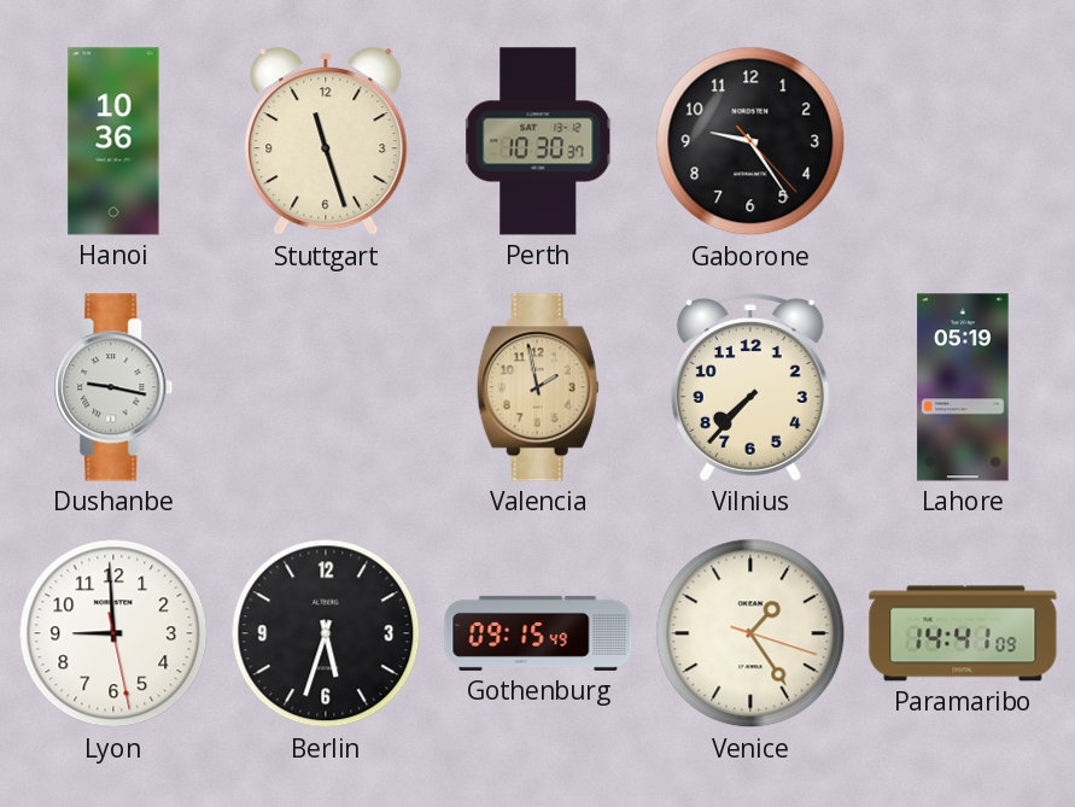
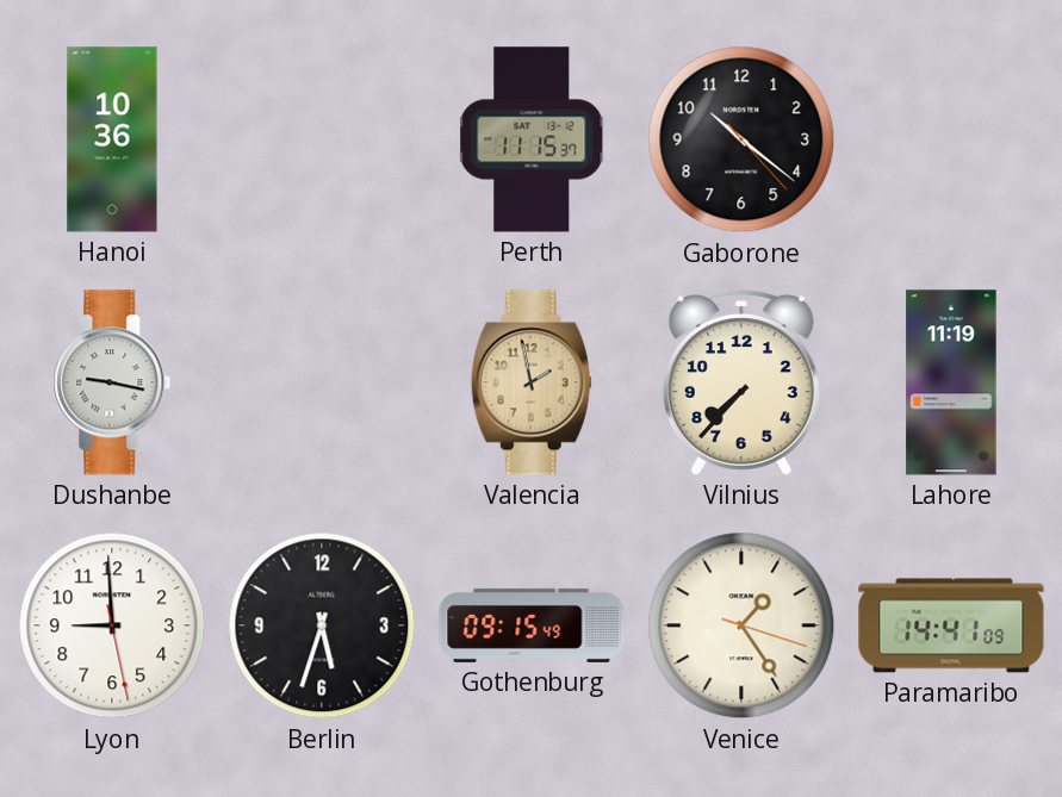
Stuttgart: 11:27 -> none (326, 142)
Perth: 10:30 -> 11:15 (533, 139)
Gaborone: 9:24 -> 10:21 (741, 139)
Lahore: 05:19 -> 11:19 (951, 382)
